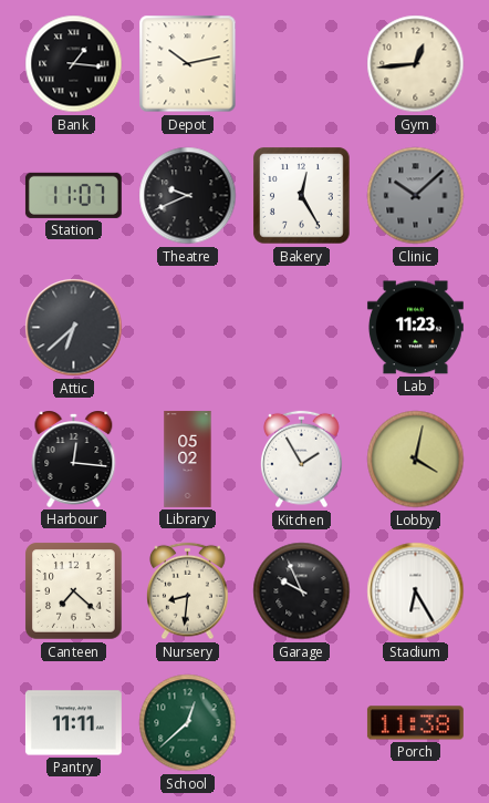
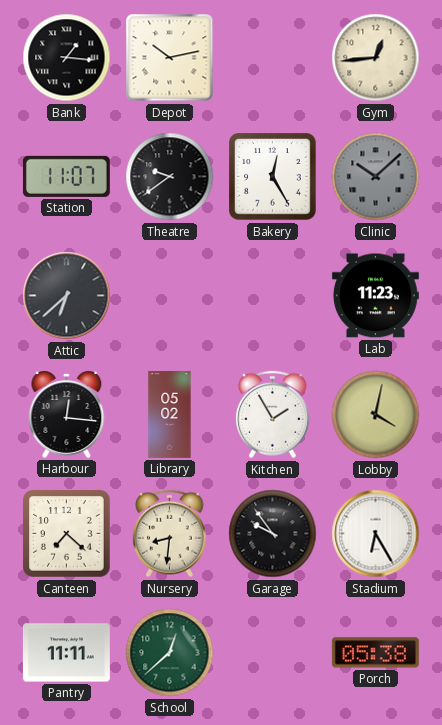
Theatre: 9:41 -> 9:39 (170, 177)
Garage: 9:56 -> 9:54 (273, 534)
Porch: 11:38 -> 05:38 (375, 653)
